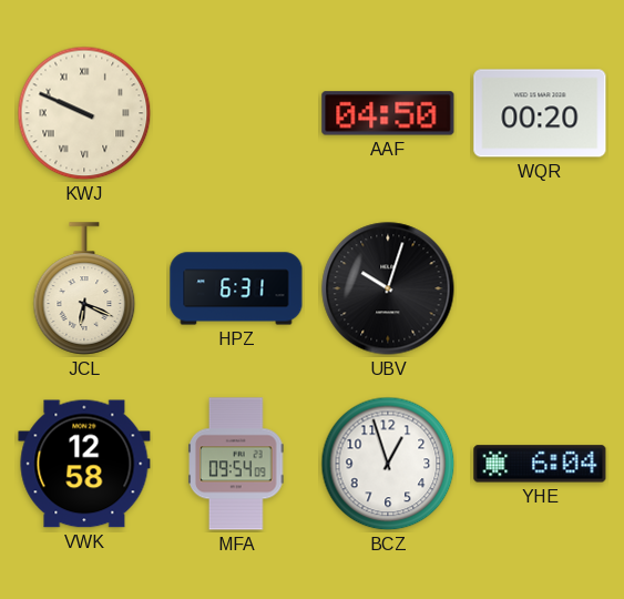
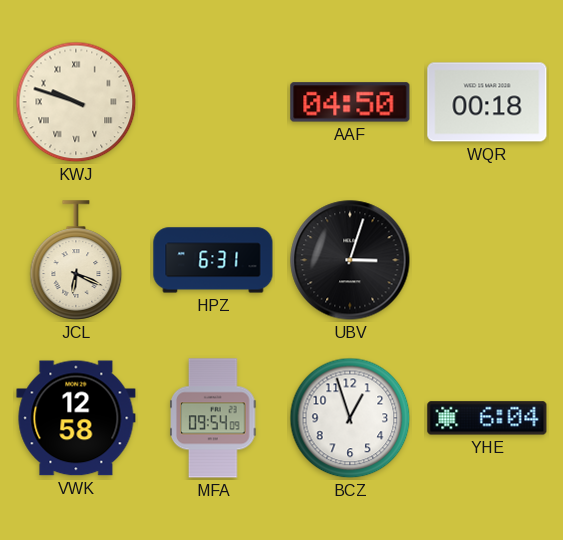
KWJ: 9:49 -> 9:48 (76, 102)
WQR: 00:20 -> 00:18 (487, 102)
UBV: 10:03 -> 3:03 (350, 260)
